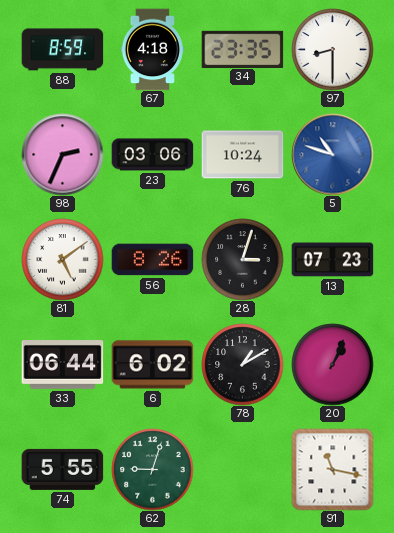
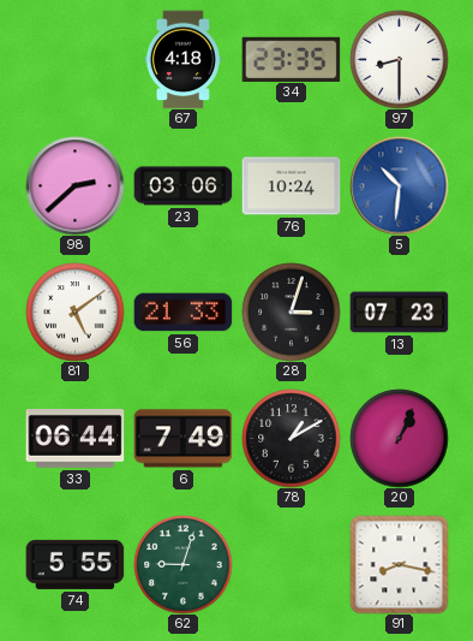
88: 8:59 -> none (62, 50)
98: 2:34 -> 2:38 (74, 185)
5: 10:48 -> 10:31 (399, 185)
56: 8:26 -> 21:33 (182, 313)
6: 6:02 -> 7:49 (182, 439)
91: 11:17 -> 8:17 (399, 564)
